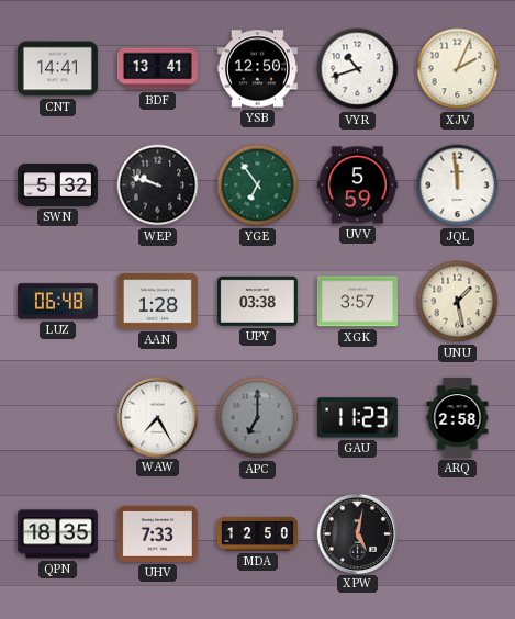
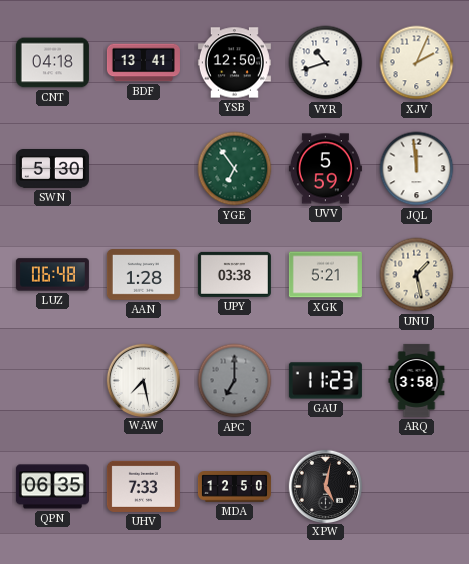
CNT: 14:41 -> 04:18 (52, 63)
SWN: 5:32 -> 5:30 (52, 169)
WEP: 9:48 -> none (158, 185)
XGK: 3:57 -> 5:21 (325, 275)
WAW: 7:25 -> 7:28 (143, 380)
ARQ: 2:58 -> 3:58 (417, 380)
QPN: 18:35 -> 06:35 (52, 487)
